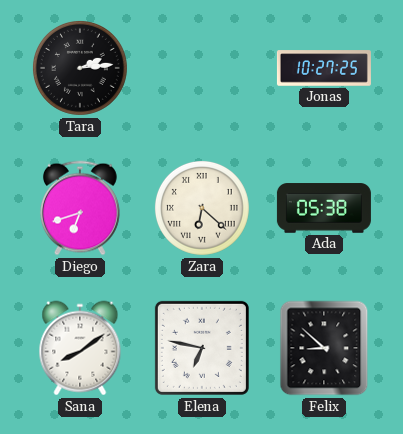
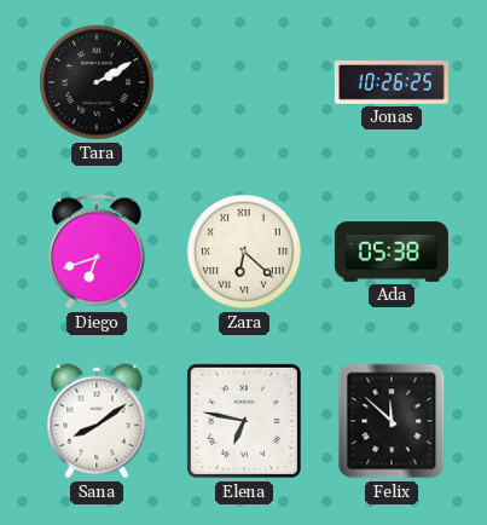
Tara: 2:14 -> 2:10 (97, 82)
Jonas: 10:27 -> 10:26 (392, 82)
Felix: 8:52 -> 11:52 (392, 421)
